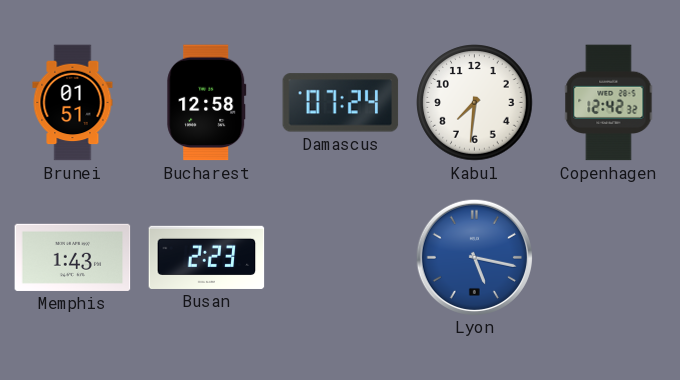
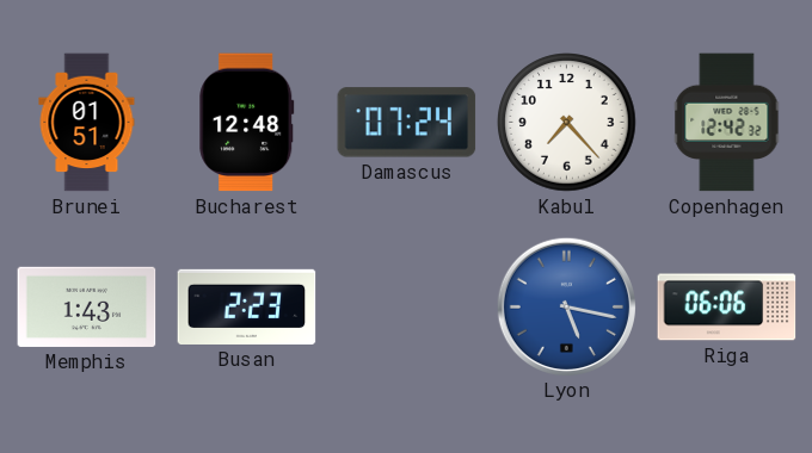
Bucharest: 12:58 -> 12:48 (247, 123)
Kabul: 7:31 -> 7:23 (567, 123)
Riga: none -> 06:06 (727, 308)
